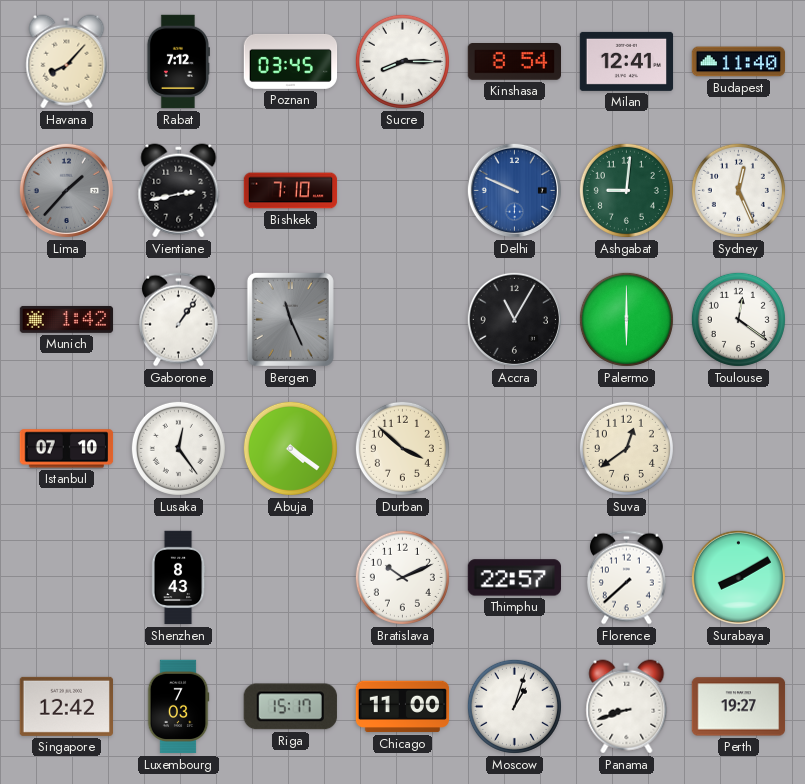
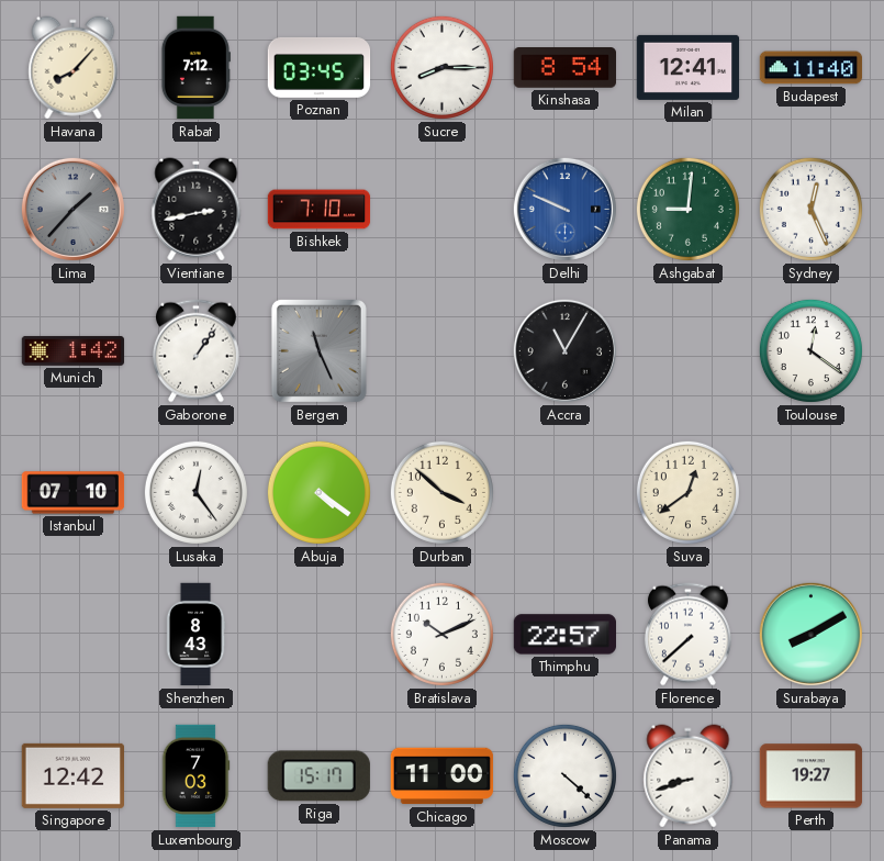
Palermo: 6:00 -> none (626, 319)
Moscow: 1:03 -> 4:22 (564, 775)
